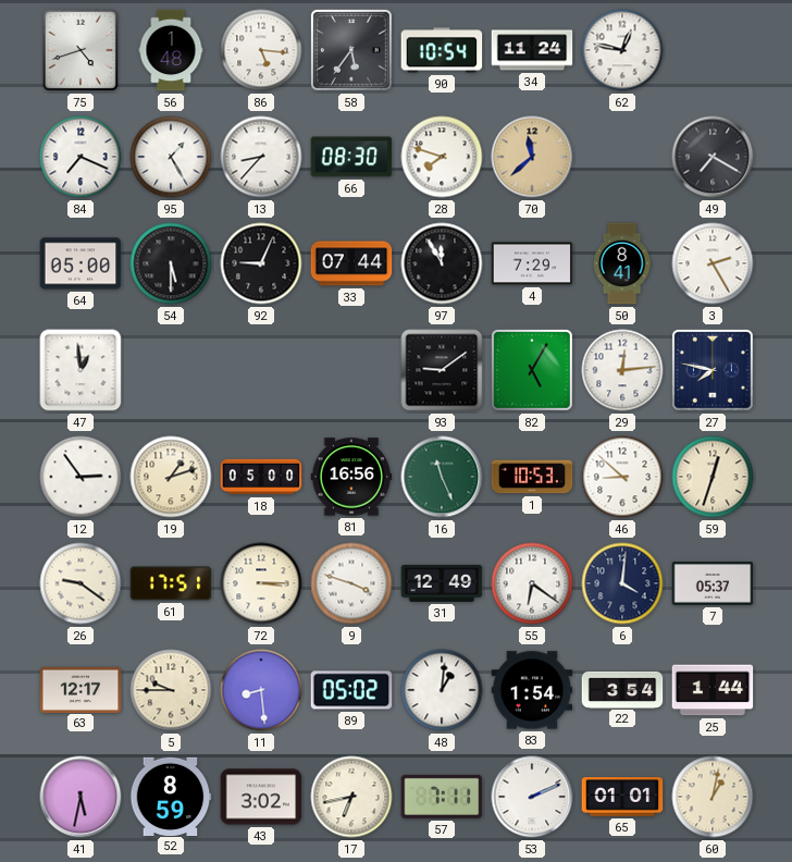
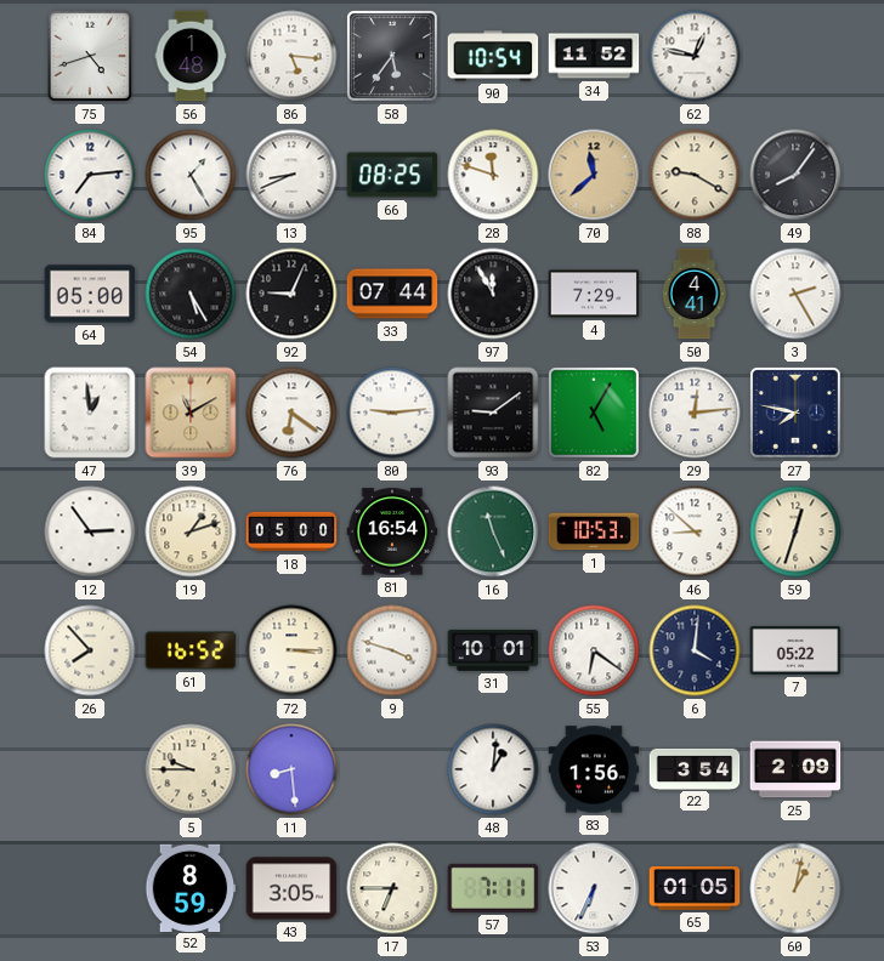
34: 11:24 -> 11:52 (594, 56)
84: 7:19 -> 7:14 (90, 175)
13: 8:37 -> 8:41 (291, 175)
66: 08:30 -> 08:25 (392, 175)
28: 7:48 -> 11:48 (493, 175)
88: none -> 9:20 (695, 175)
49: 7:20 -> 8:06 (795, 175)
54: 5:30 -> 5:25 (191, 294)
50: 8:41 -> 4:41 (695, 294)
39: none -> 11:10 (191, 413)
76: none -> 6:21 (291, 413)
80: none -> 9:14 (392, 413)
81: 16:56 -> 16:54 (392, 531)
26: 9:21 -> 7:53 (90, 650)
61: 17:51 -> 16:52 (191, 650)
31: 12:49 -> 10:01 (493, 650)
7: 05:37 -> 05:22 (795, 650)
63: 12:17 -> none (81, 689)
89: 05:02 -> none (351, 690)
83: 1:54 -> 1:56 (594, 769)
25: 1:44 -> 2:09 (795, 769)
41: 5:32 -> none (81, 797)
43: 3:02 -> 3:05 (291, 888)
17: 6:43 -> 6:45 (392, 888)
53: 2:11 -> 6:34 (594, 888)
65: 01:01 -> 01:05 (695, 889)
